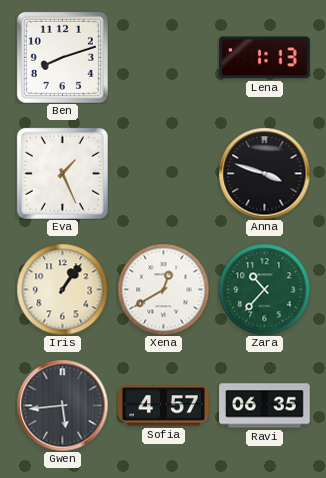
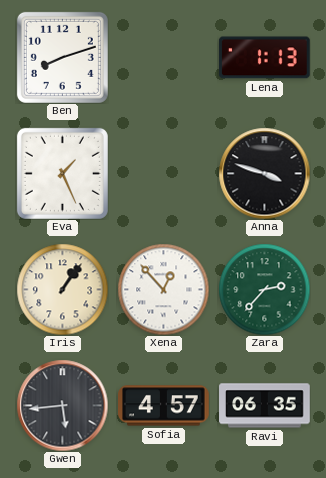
Xena: 12:40 -> 12:53 (163, 289)
Zara: 10:37 -> 2:37 (264, 289)
